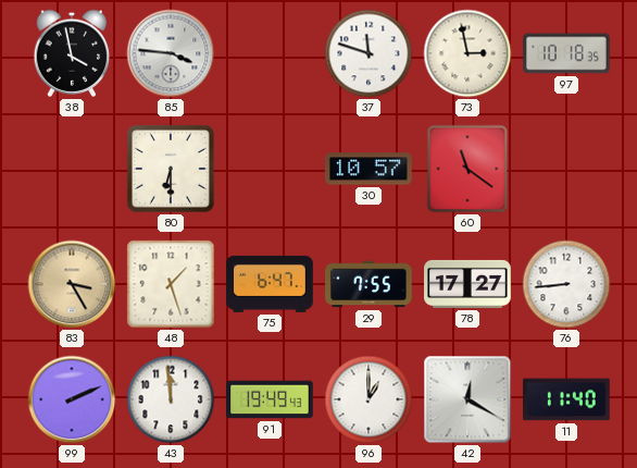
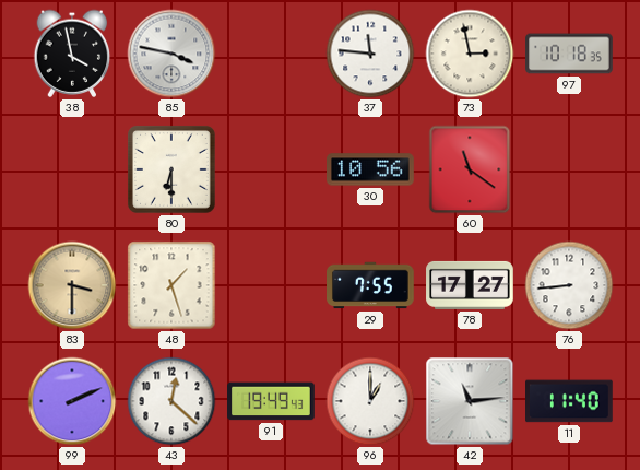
85: 3:46 -> 3:47 (171, 54)
37: 11:48 -> 11:46 (370, 54)
30: 10:57 -> 10:56 (371, 169)
83: 3:25 -> 3:30 (72, 285)
75: 6:47 -> none (270, 284)
43: 11:59 -> 12:22 (171, 401)
42: 12:20 -> 11:14 (470, 401)
